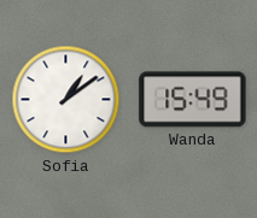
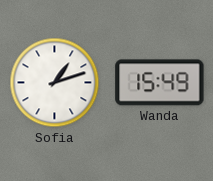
Sofia: 1:09 -> 1:12 (55, 83)
